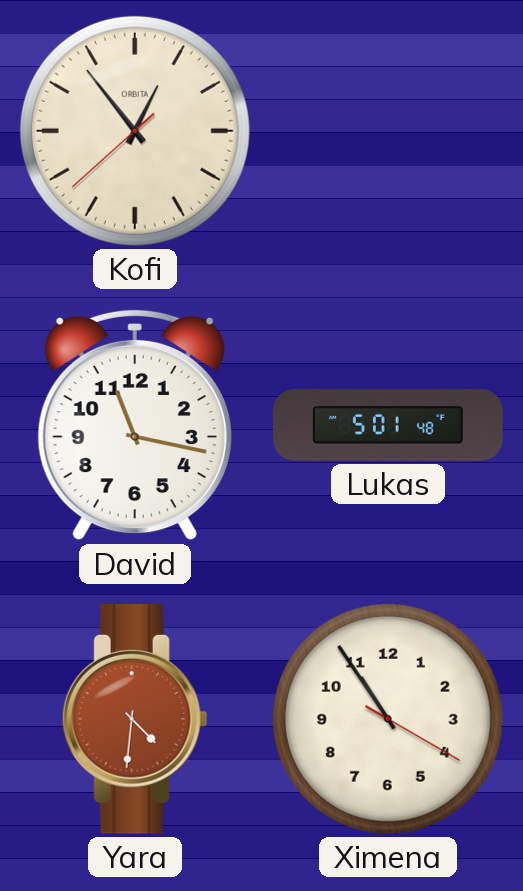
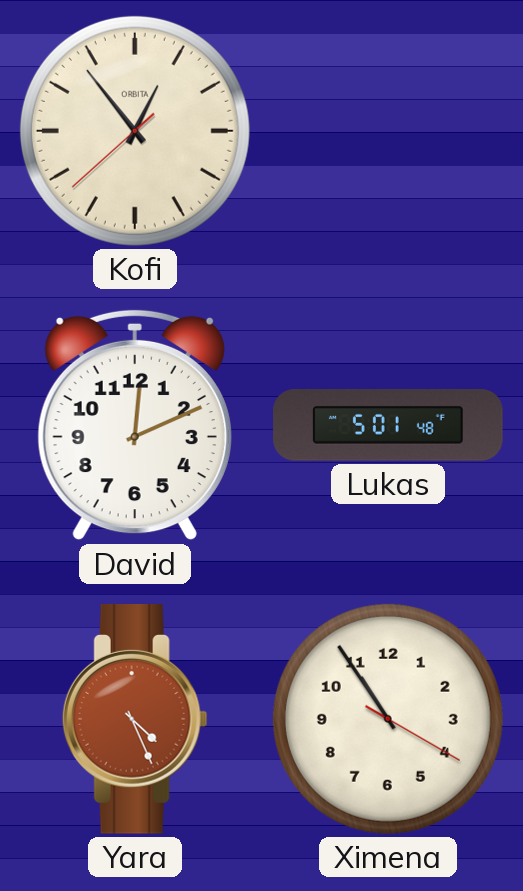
David: 11:17 -> 12:11 (135, 425)
Yara: 4:31 -> 4:26 (135, 720)
